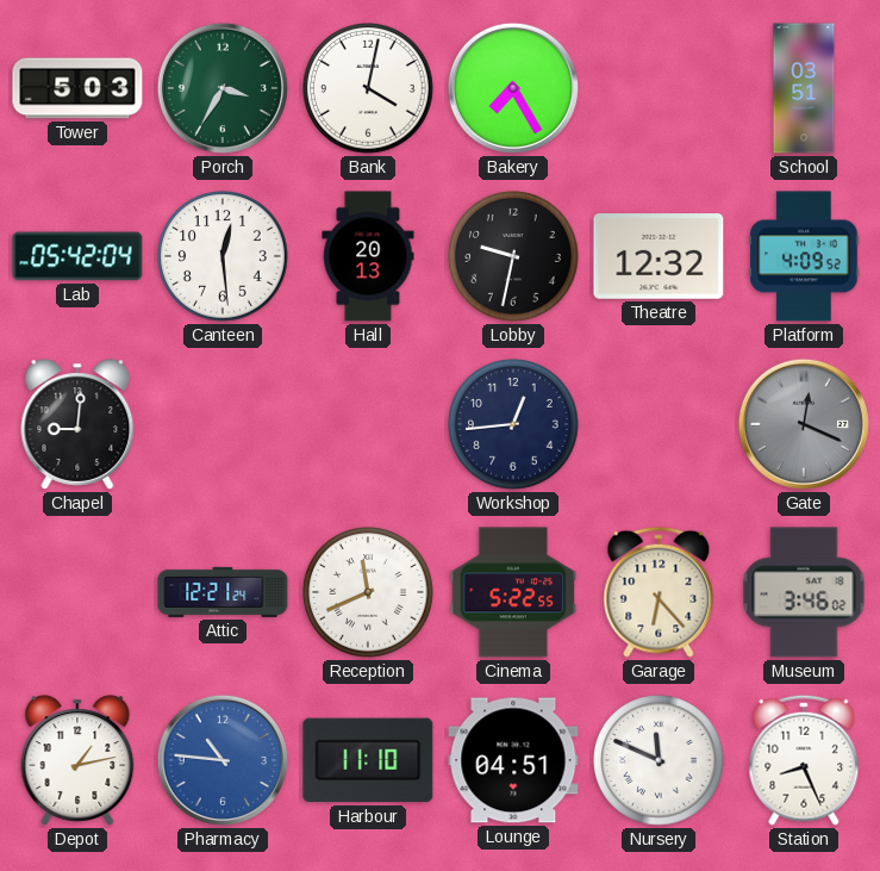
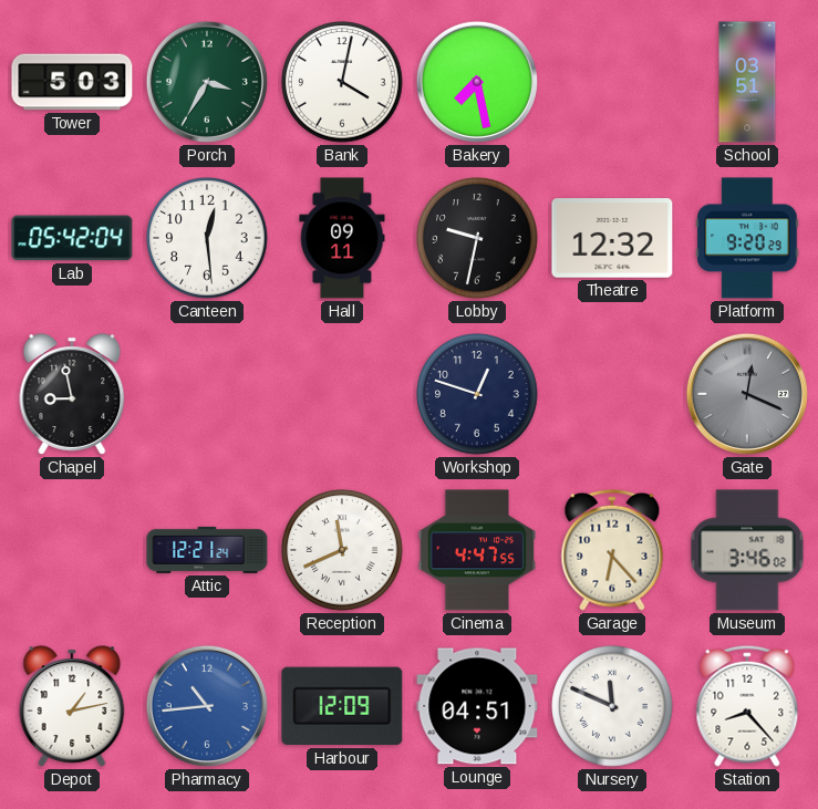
Bakery: 7:25 -> 7:28 (477, 82)
Hall: 20:13 -> 09:11 (342, 238)
Platform: 4:09 -> 9:20 (747, 238)
Chapel: 9:01 -> 8:58 (72, 394)
Workshop: 12:44 -> 12:48 (477, 394)
Cinema: 5:22 -> 4:47 (477, 550)
Pharmacy: 10:46 -> 10:44 (207, 706)
Harbour: 11:10 -> 12:09 (342, 706)
Station: 8:26 -> 8:23 (747, 706)
